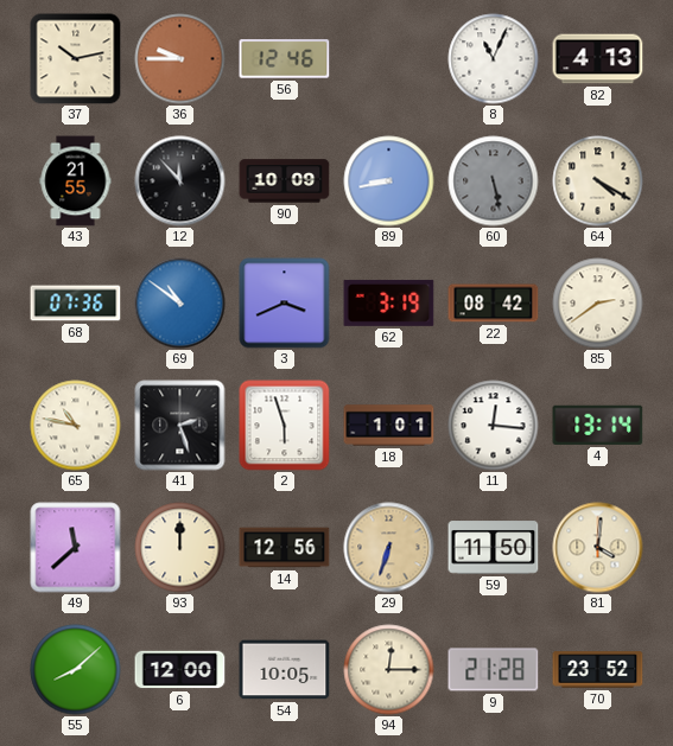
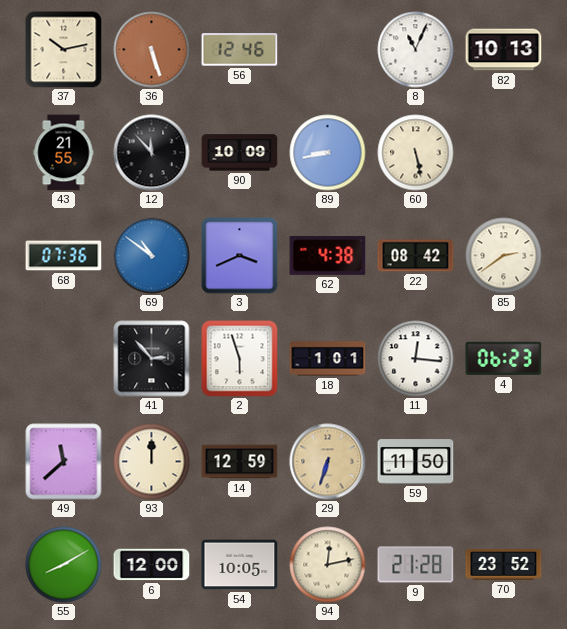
36: 9:45 -> 5:27 (152, 50)
82: 4:13 -> 10:13 (504, 50)
60 dial: grey -> cream (416, 153)
64: 4:20 -> none (598, 181)
62: 3:19 -> 4:38 (328, 255)
65: 10:47 -> none (76, 426)
41: 2:27 -> 2:53 (152, 359)
4: 13:14 -> 06:23 (504, 358)
14: 12:56 -> 12:59 (240, 462)
81: 4:01 -> none (598, 548)
55: 8:08 -> 8:10 (64, 565)
94: 12:15 -> 12:13 (328, 565)
